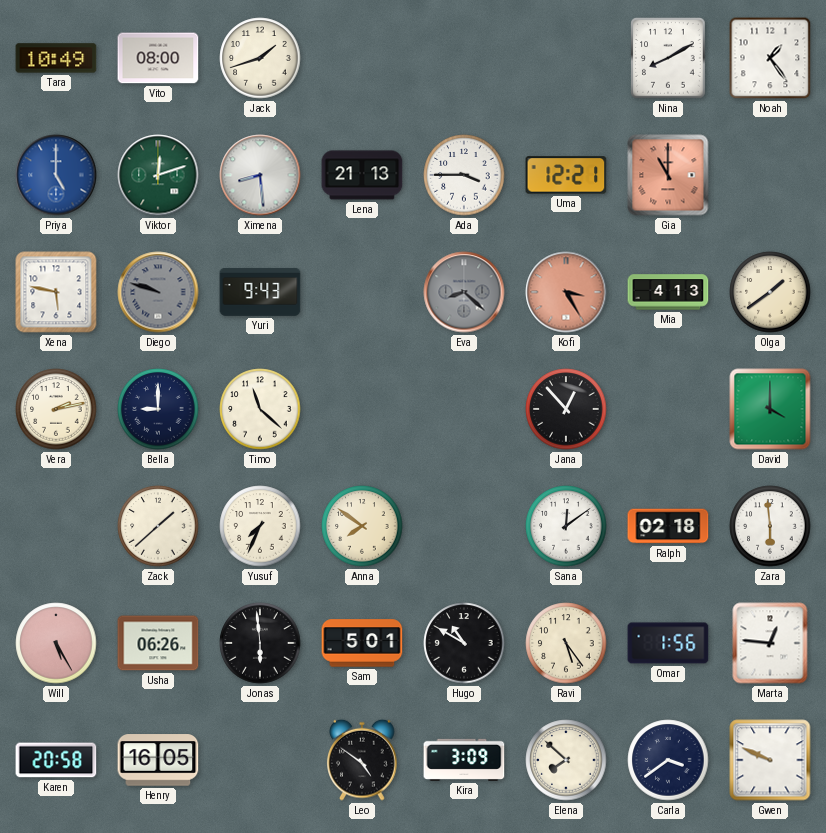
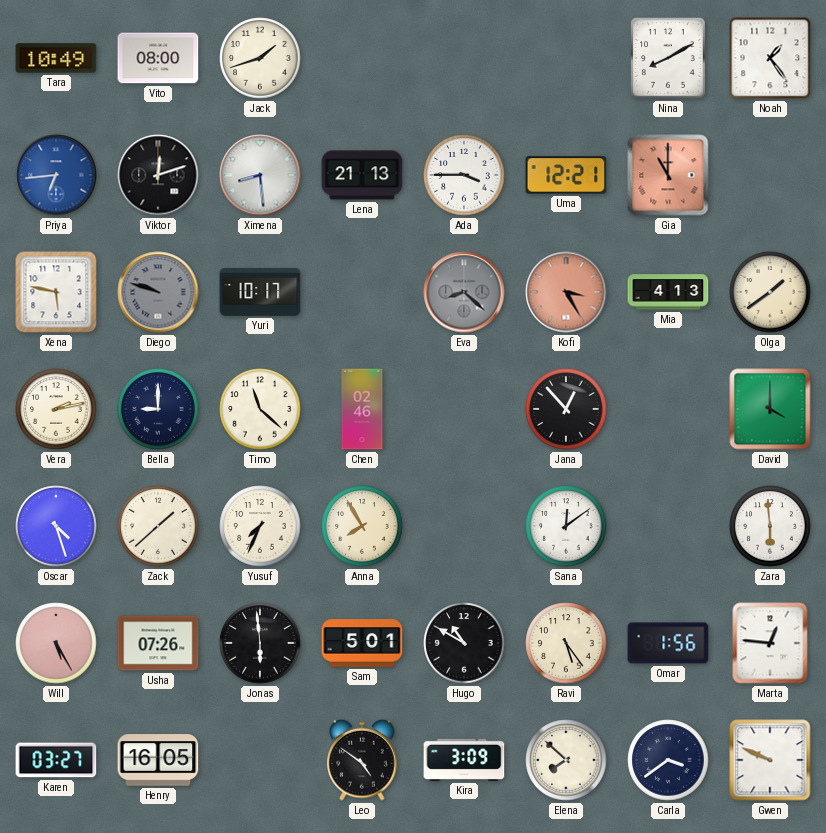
Priya: 5:00 -> 6:44 (56, 175)
Viktor dial: green -> black (158, 175)
Yuri: 9:43 -> 10:17 (260, 293)
Chen: none -> 02:46 (362, 409)
Oscar: none -> 4:27 (56, 526)
Anna: 7:51 -> 7:55 (362, 526)
Ralph: 02:18 -> none (668, 526)
Usha: 06:26 -> 07:26 (158, 643)
Karen: 20:58 -> 03:27 (56, 760)
